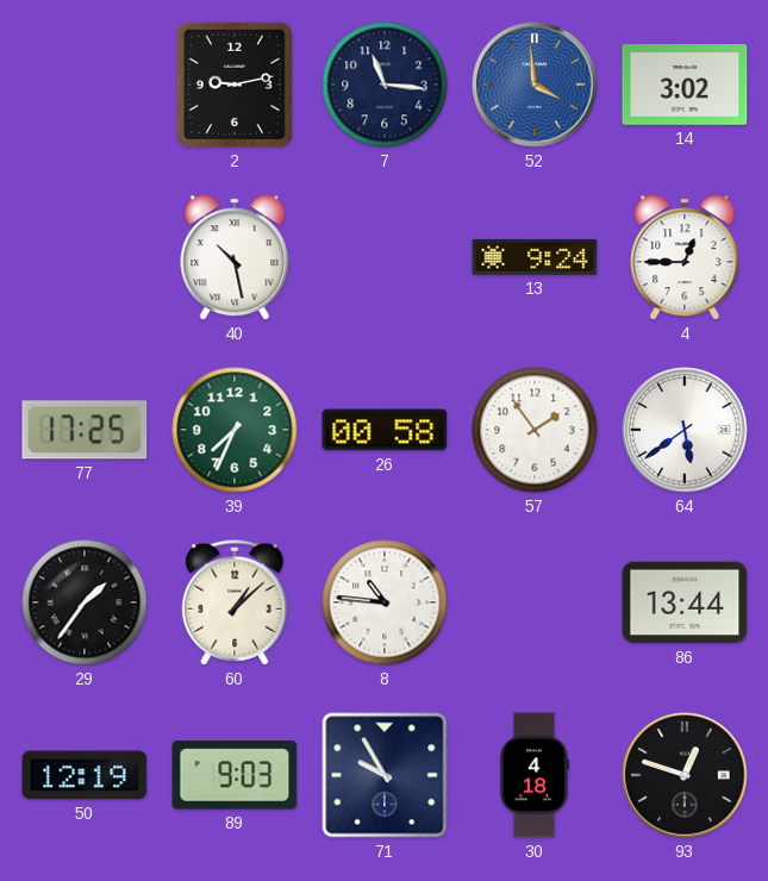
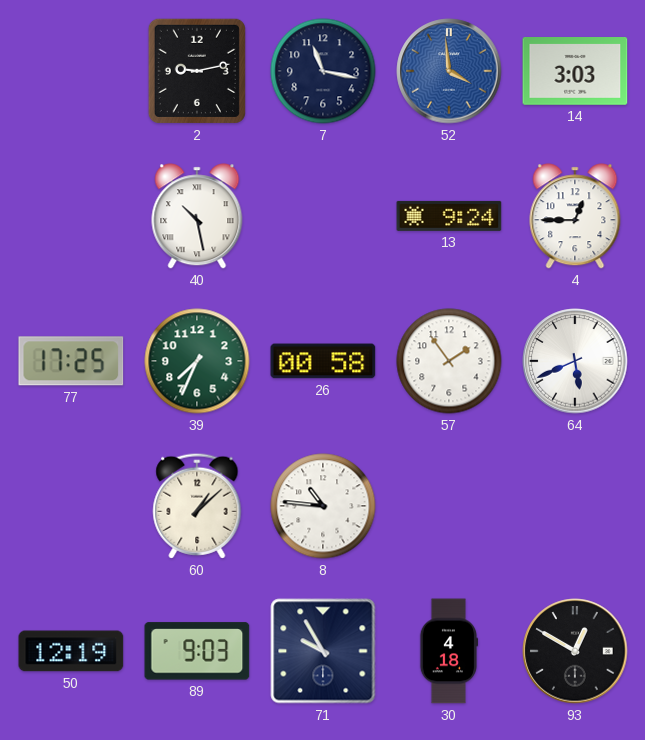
7: 11:16 -> 11:17 (323, 71)
14: 3:02 -> 3:03 (575, 72)
64: 5:39 -> 5:41 (575, 361)
29: 1:36 -> none (85, 602)
86: 13:44 -> none (685, 602)
93: 12:48 -> 12:50 (575, 651)
